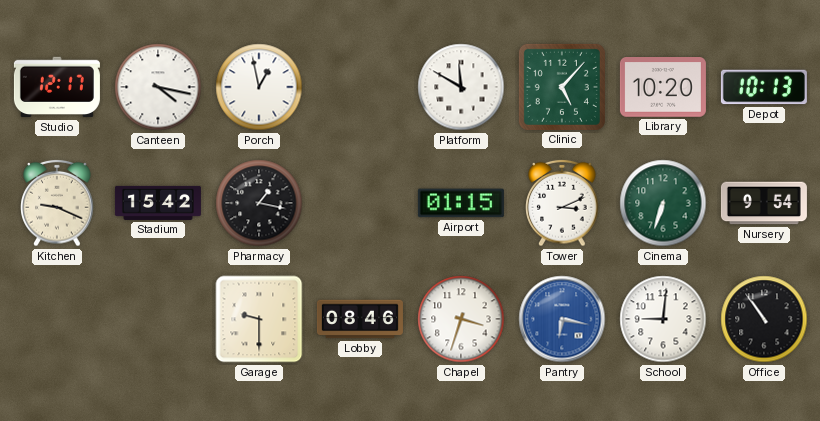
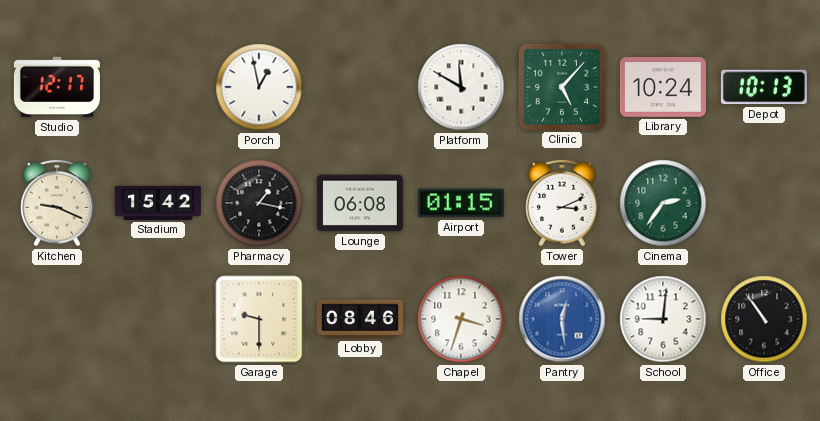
Canteen: 4:17 -> none (158, 87)
Library: 10:20 -> 10:24 (663, 88)
Lounge: none -> 06:08 (360, 203)
Cinema: 6:33 -> 2:36 (663, 203)
Nursery: 9:54 -> none (764, 203)
Pantry: 6:17 -> 12:29 (562, 319)
